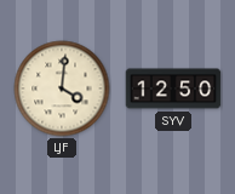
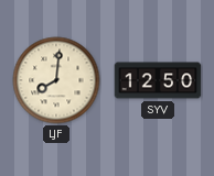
LJF: 4:01 -> 8:01 (56, 80)
